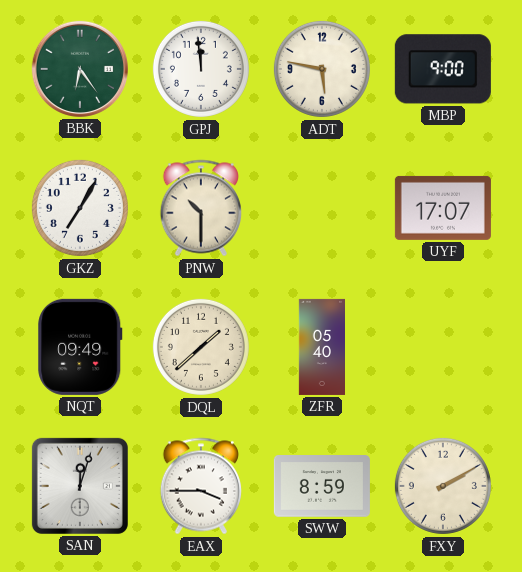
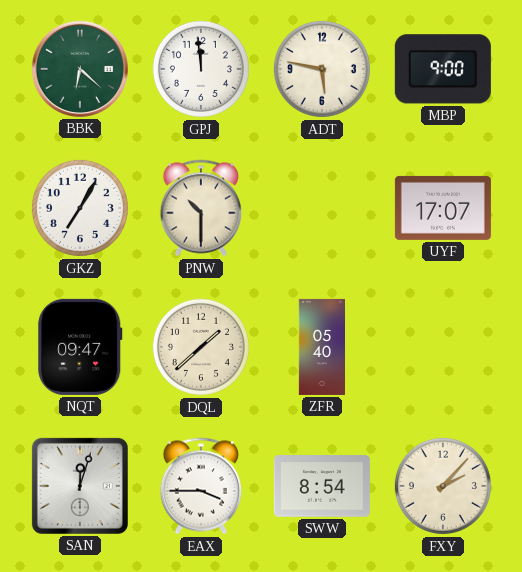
BBK: 6:24 -> 6:22 (80, 69)
NQT: 09:49 -> 09:47 (80, 347)
SWW: 8:59 -> 8:54 (322, 486)
FXY: 2:10 -> 2:07 (443, 486)
